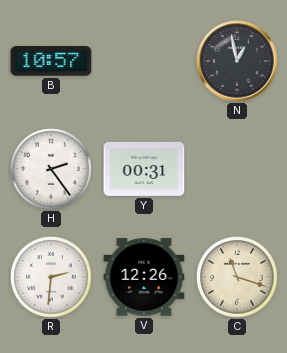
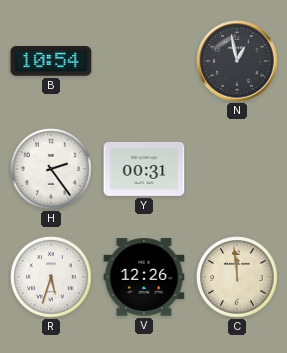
B: 10:57 -> 10:54 (51, 61)
R: 2:31 -> 5:33 (51, 277)
C: 11:18 -> 11:59 (237, 277)
